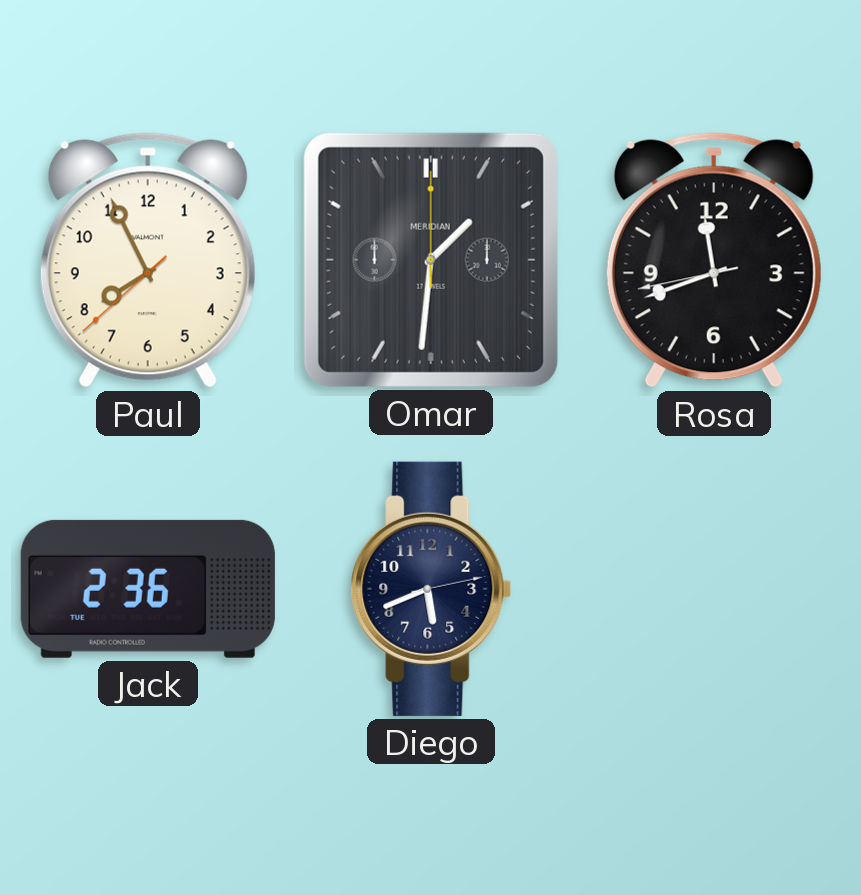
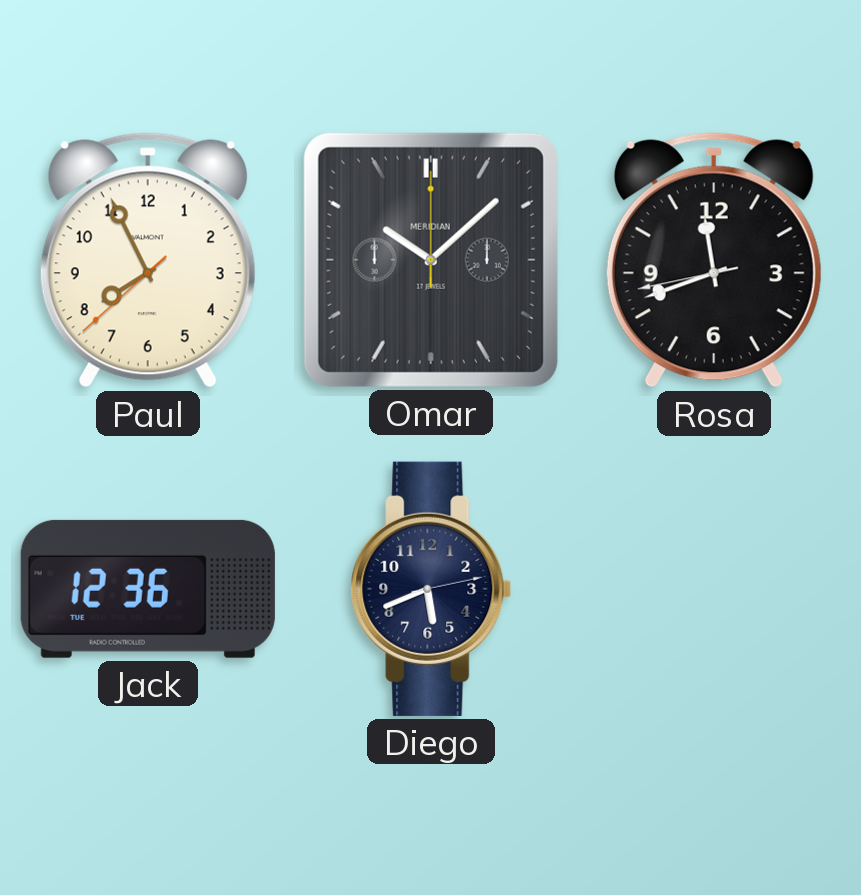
Omar: 1:31 -> 10:08 (431, 260)
Jack: 2:36 -> 12:36 (148, 589)
